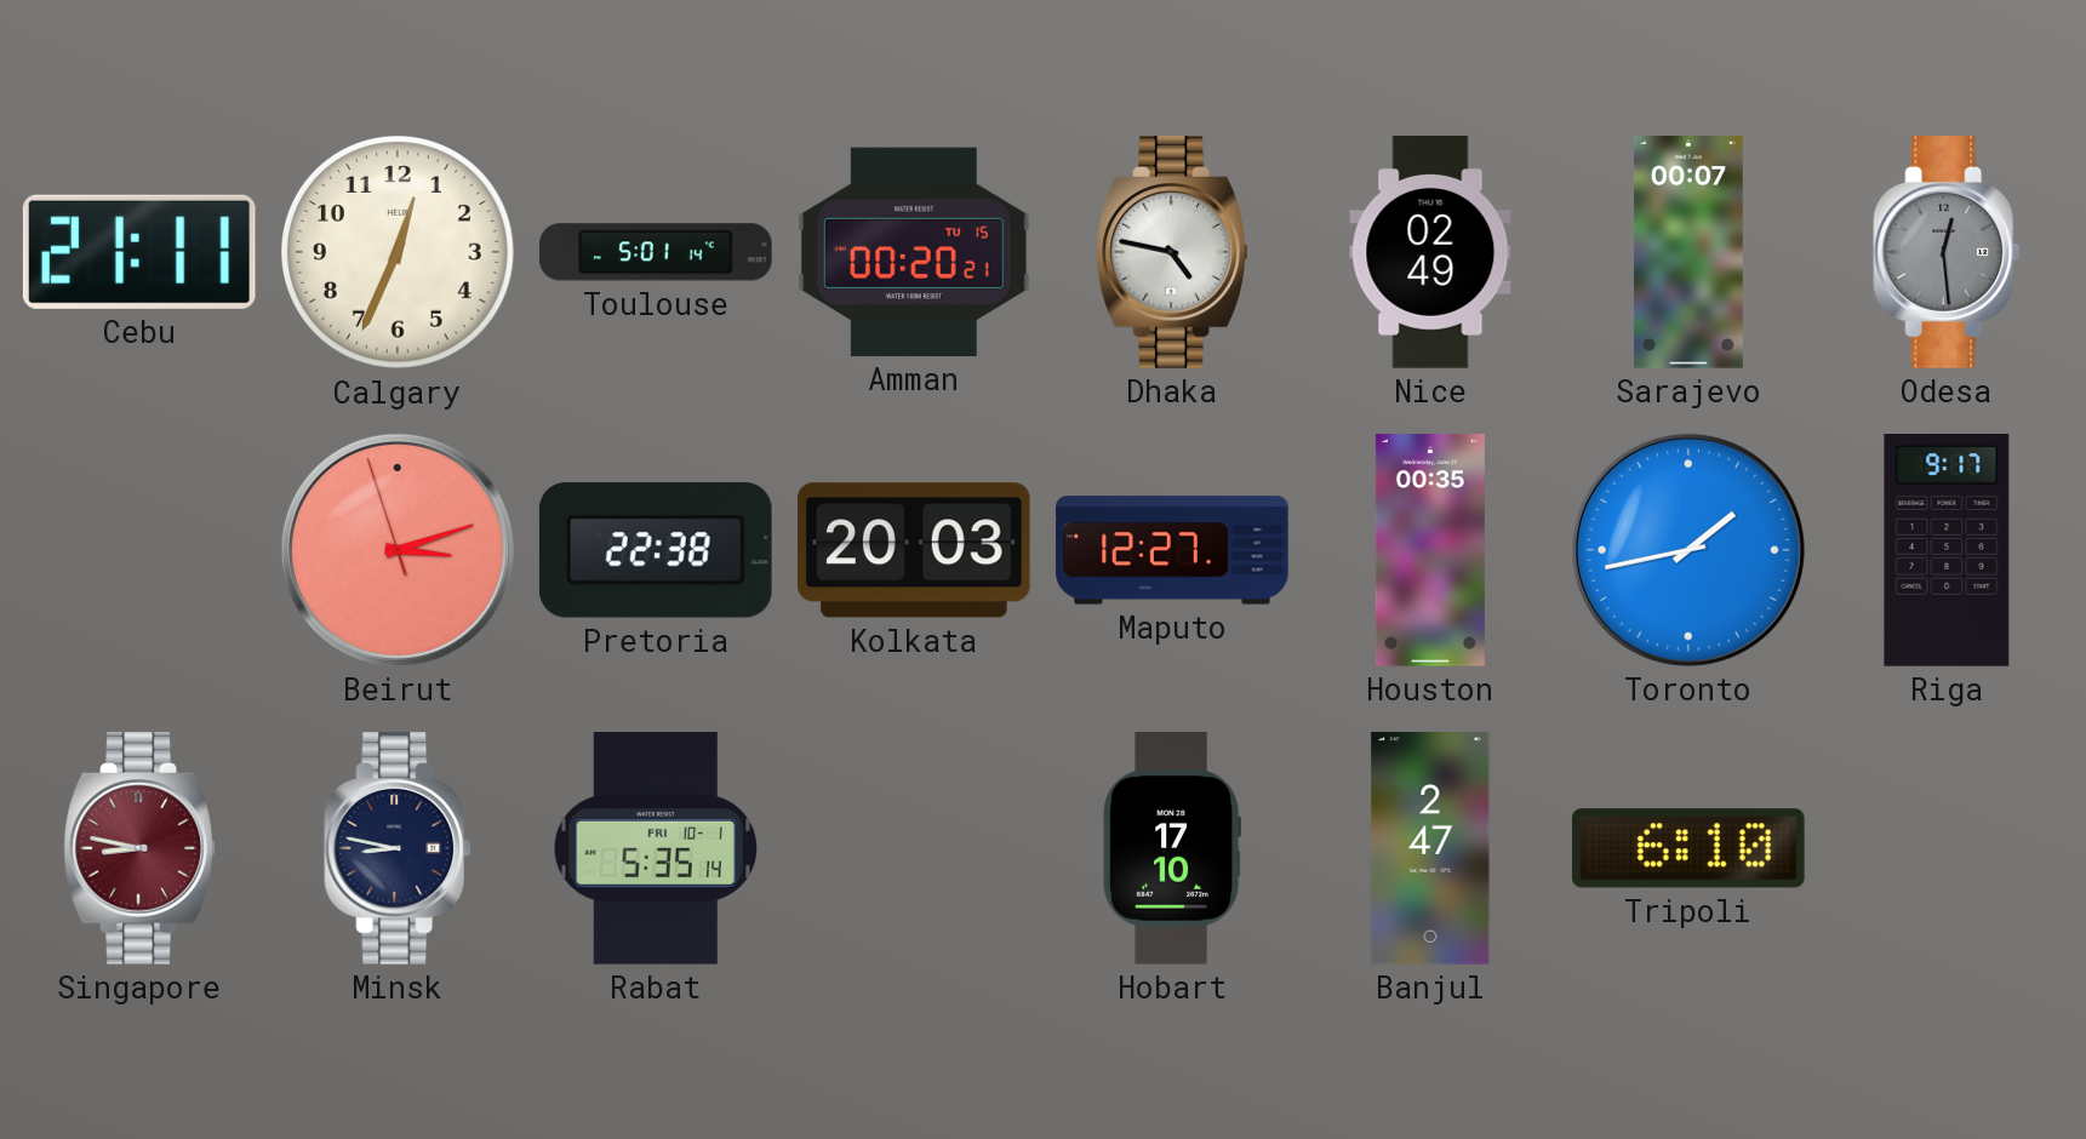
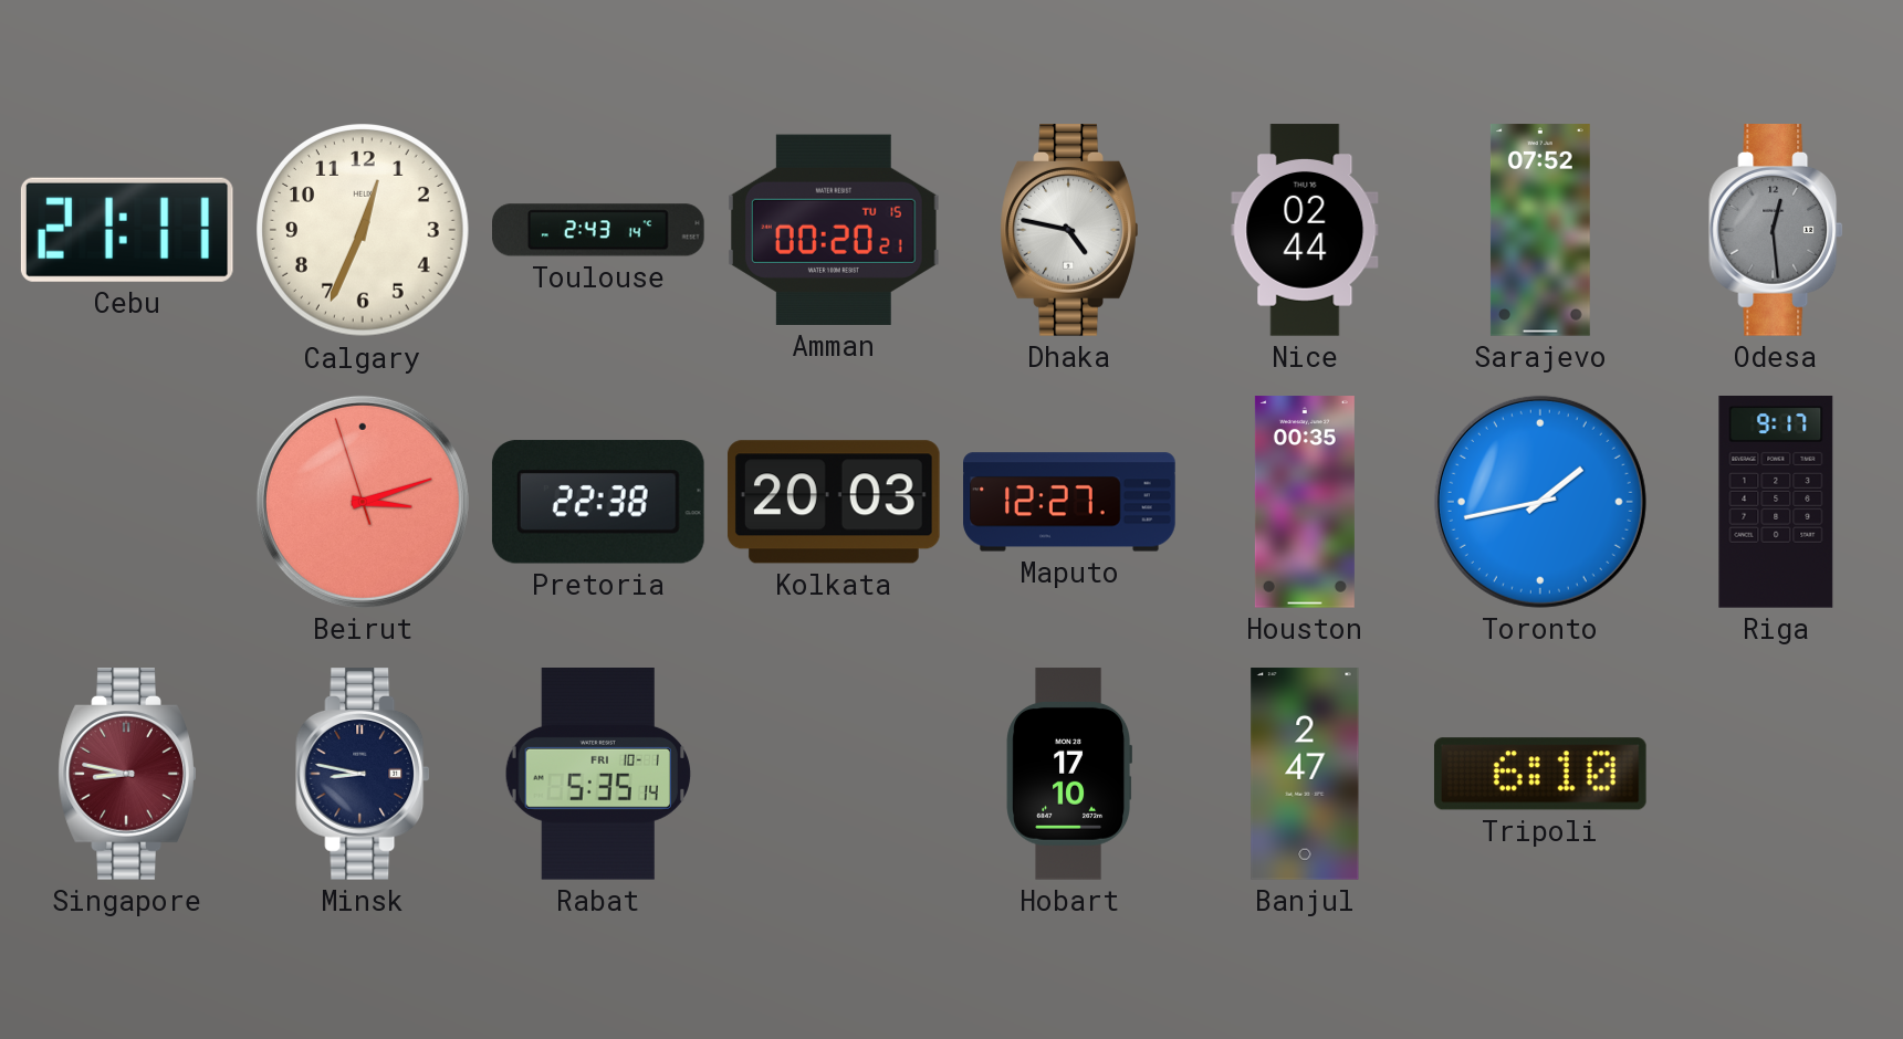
Toulouse: 5:01 -> 2:43 (599, 230)
Nice: 02:49 -> 02:44 (1305, 230)
Sarajevo: 00:07 -> 07:52 (1540, 230)
